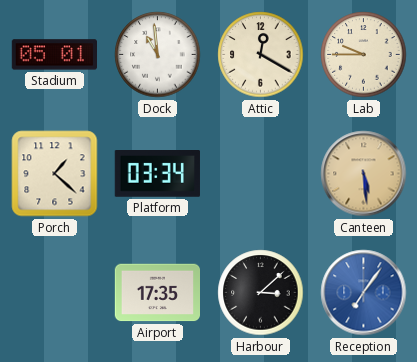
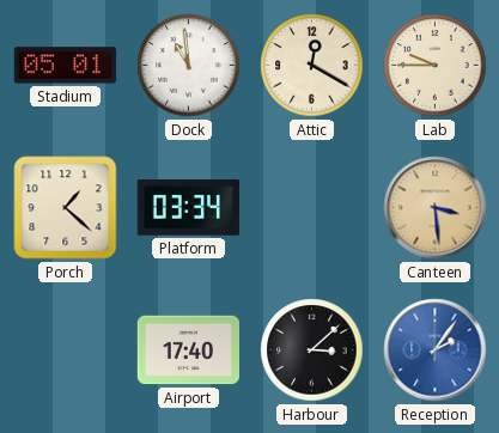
Canteen: 5:29 -> 3:29 (436, 208)
Airport: 17:35 -> 17:40 (189, 350)
Reception: 7:06 -> 2:06 (436, 350)
